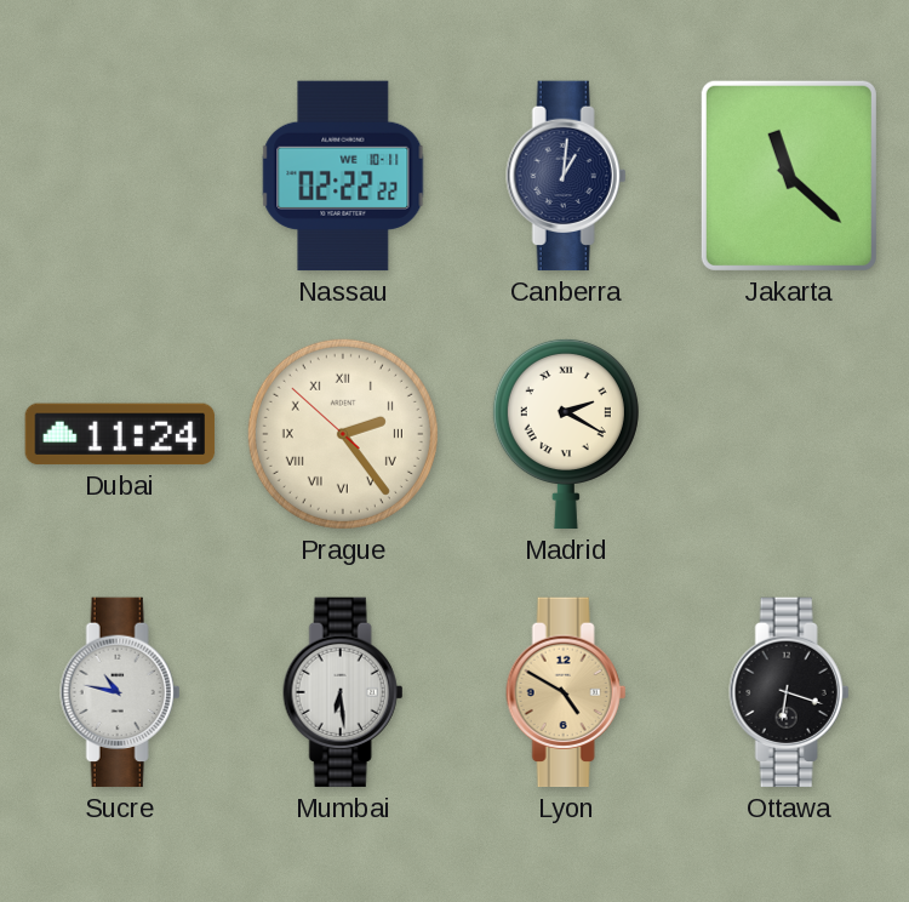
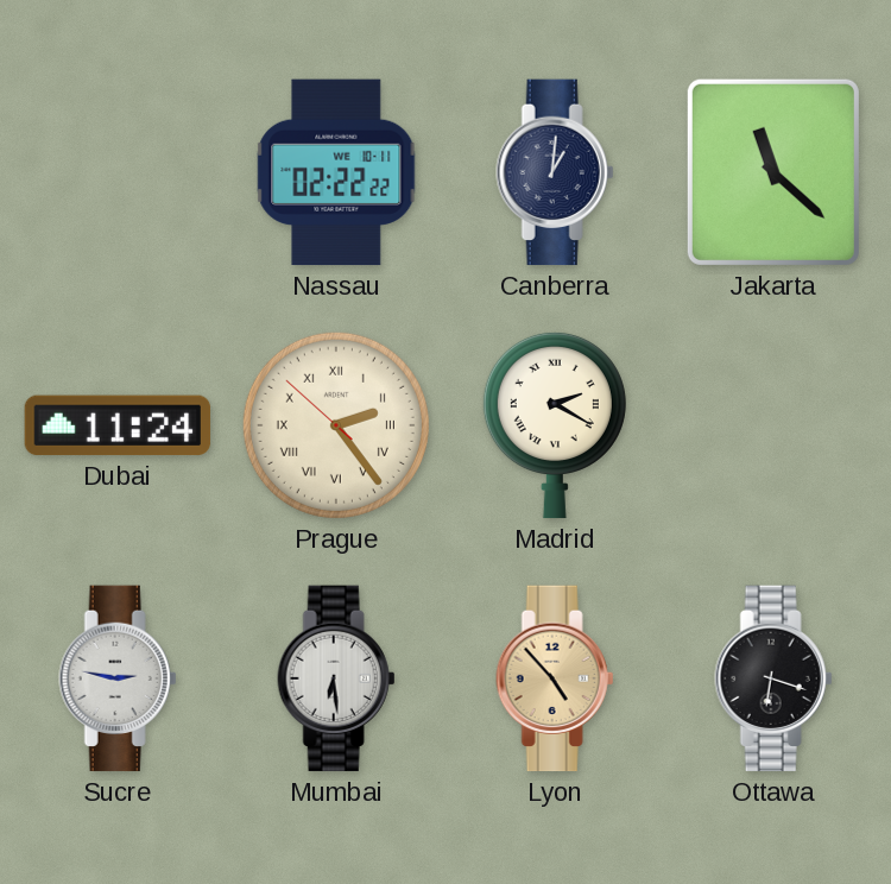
Sucre: 10:47 -> 2:47 (118, 678)
Lyon: 4:50 -> 4:53 (555, 678)
